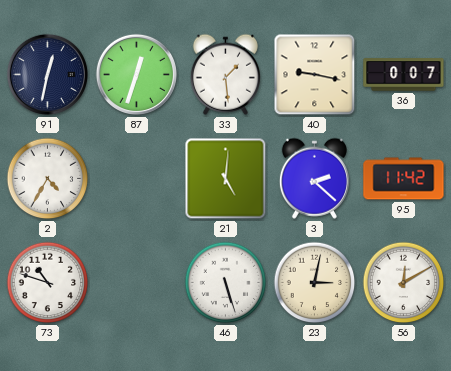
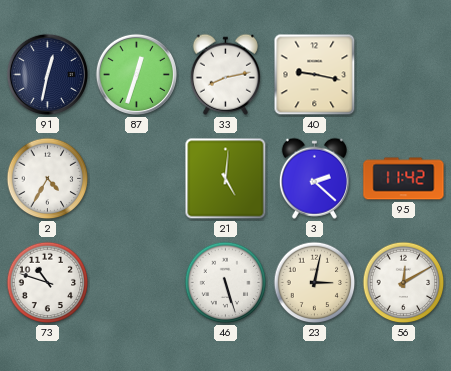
33: 1:29 -> 8:13 (225, 74)
36: 0:07 -> none (404, 75)
